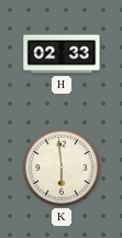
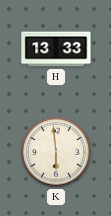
H: 02:33 -> 13:33 (56, 49)
